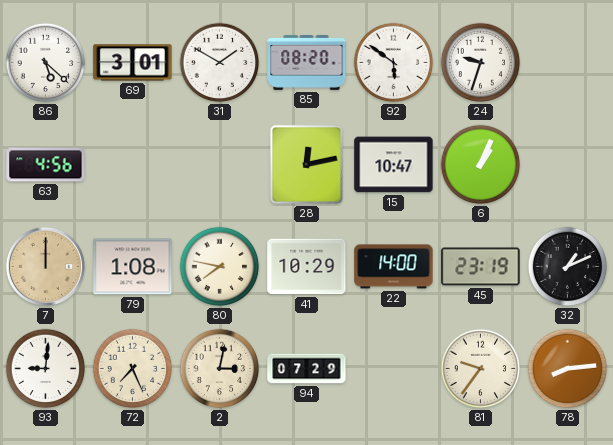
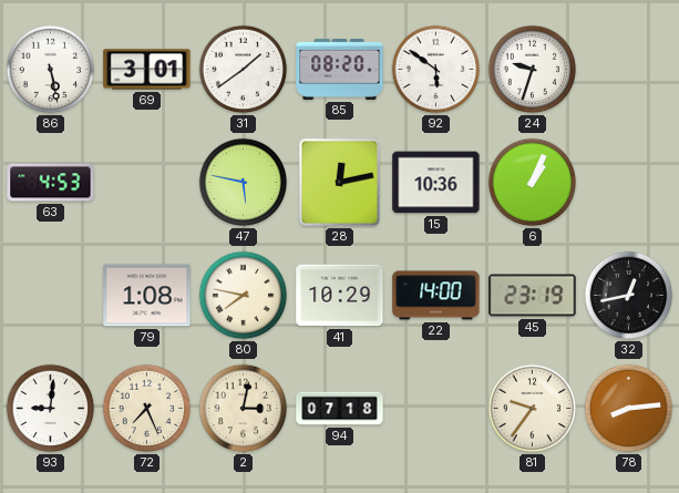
86: 5:22 -> 5:28 (51, 70)
31: 1:50 -> 1:39 (244, 70)
63: 4:56 -> 4:53 (51, 183)
47: none -> 5:47 (244, 183)
15: 10:47 -> 10:36 (436, 183)
7: 12:00 -> none (45, 266)
32: 1:11 -> 12:43 (629, 296)
94: 07:29 -> 07:18 (340, 409)
